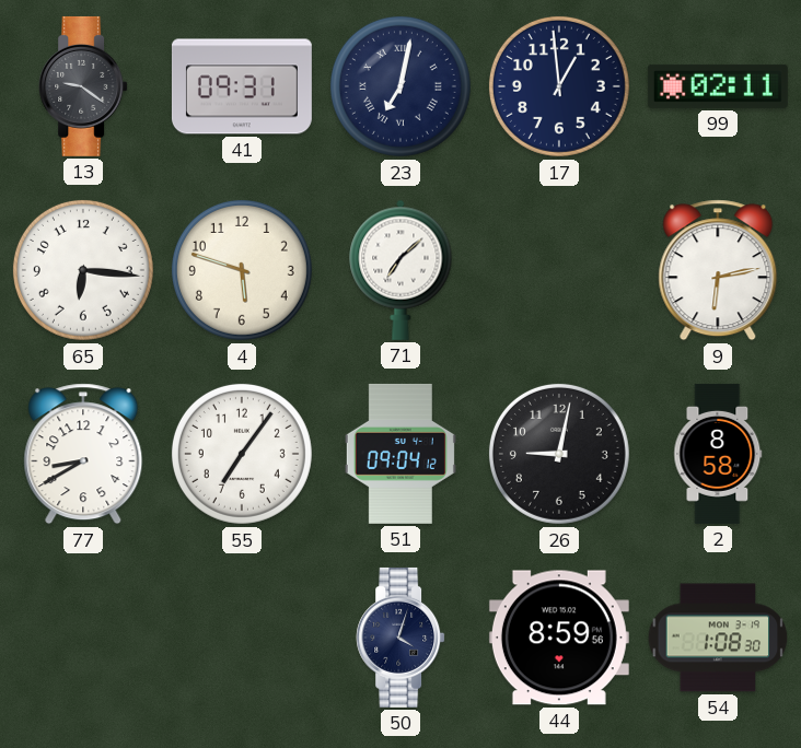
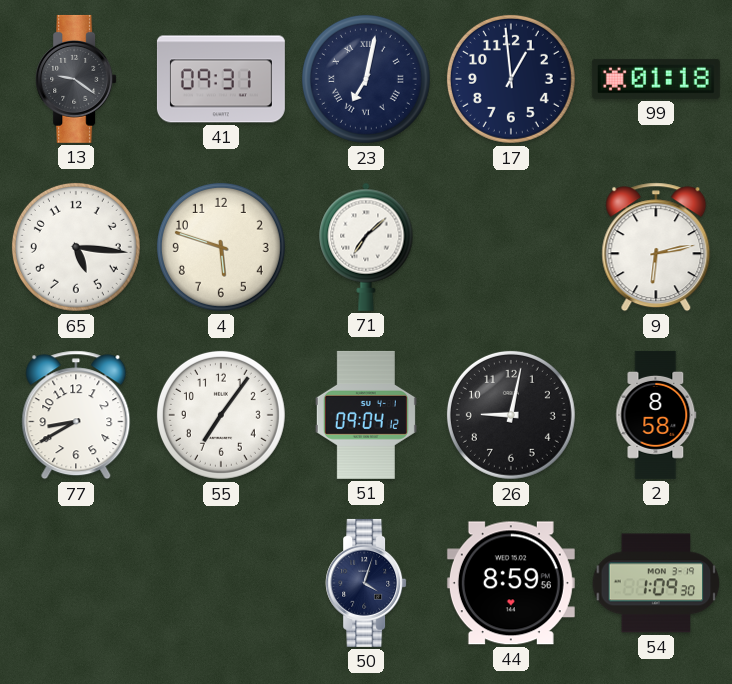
99: 02:11 -> 01:18 (656, 79)
65: 6:16 -> 5:16 (76, 247)
54: 1:08 -> 1:09 (656, 583)
